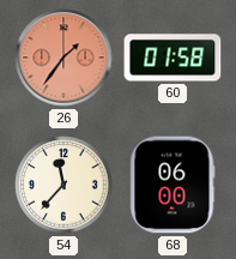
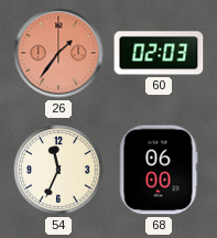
60: 01:58 -> 02:03 (159, 53)
54: 11:37 -> 11:34 (58, 170)
